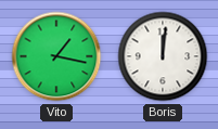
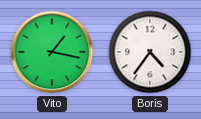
Boris: 12:01 -> 4:36 (150, 52)
